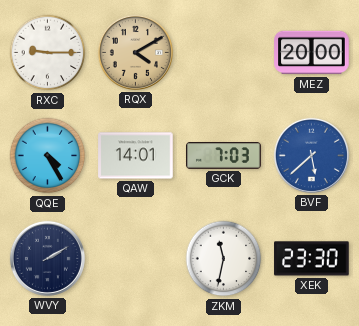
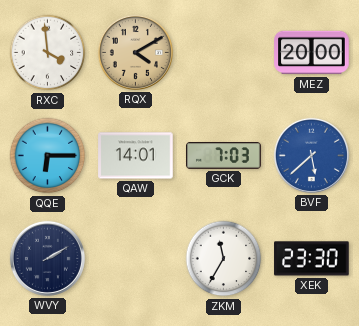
RXC: 9:15 -> 3:59 (48, 53)
QQE: 4:25 -> 6:15 (48, 156)
ZKM: 11:32 -> 11:35 (224, 259)
